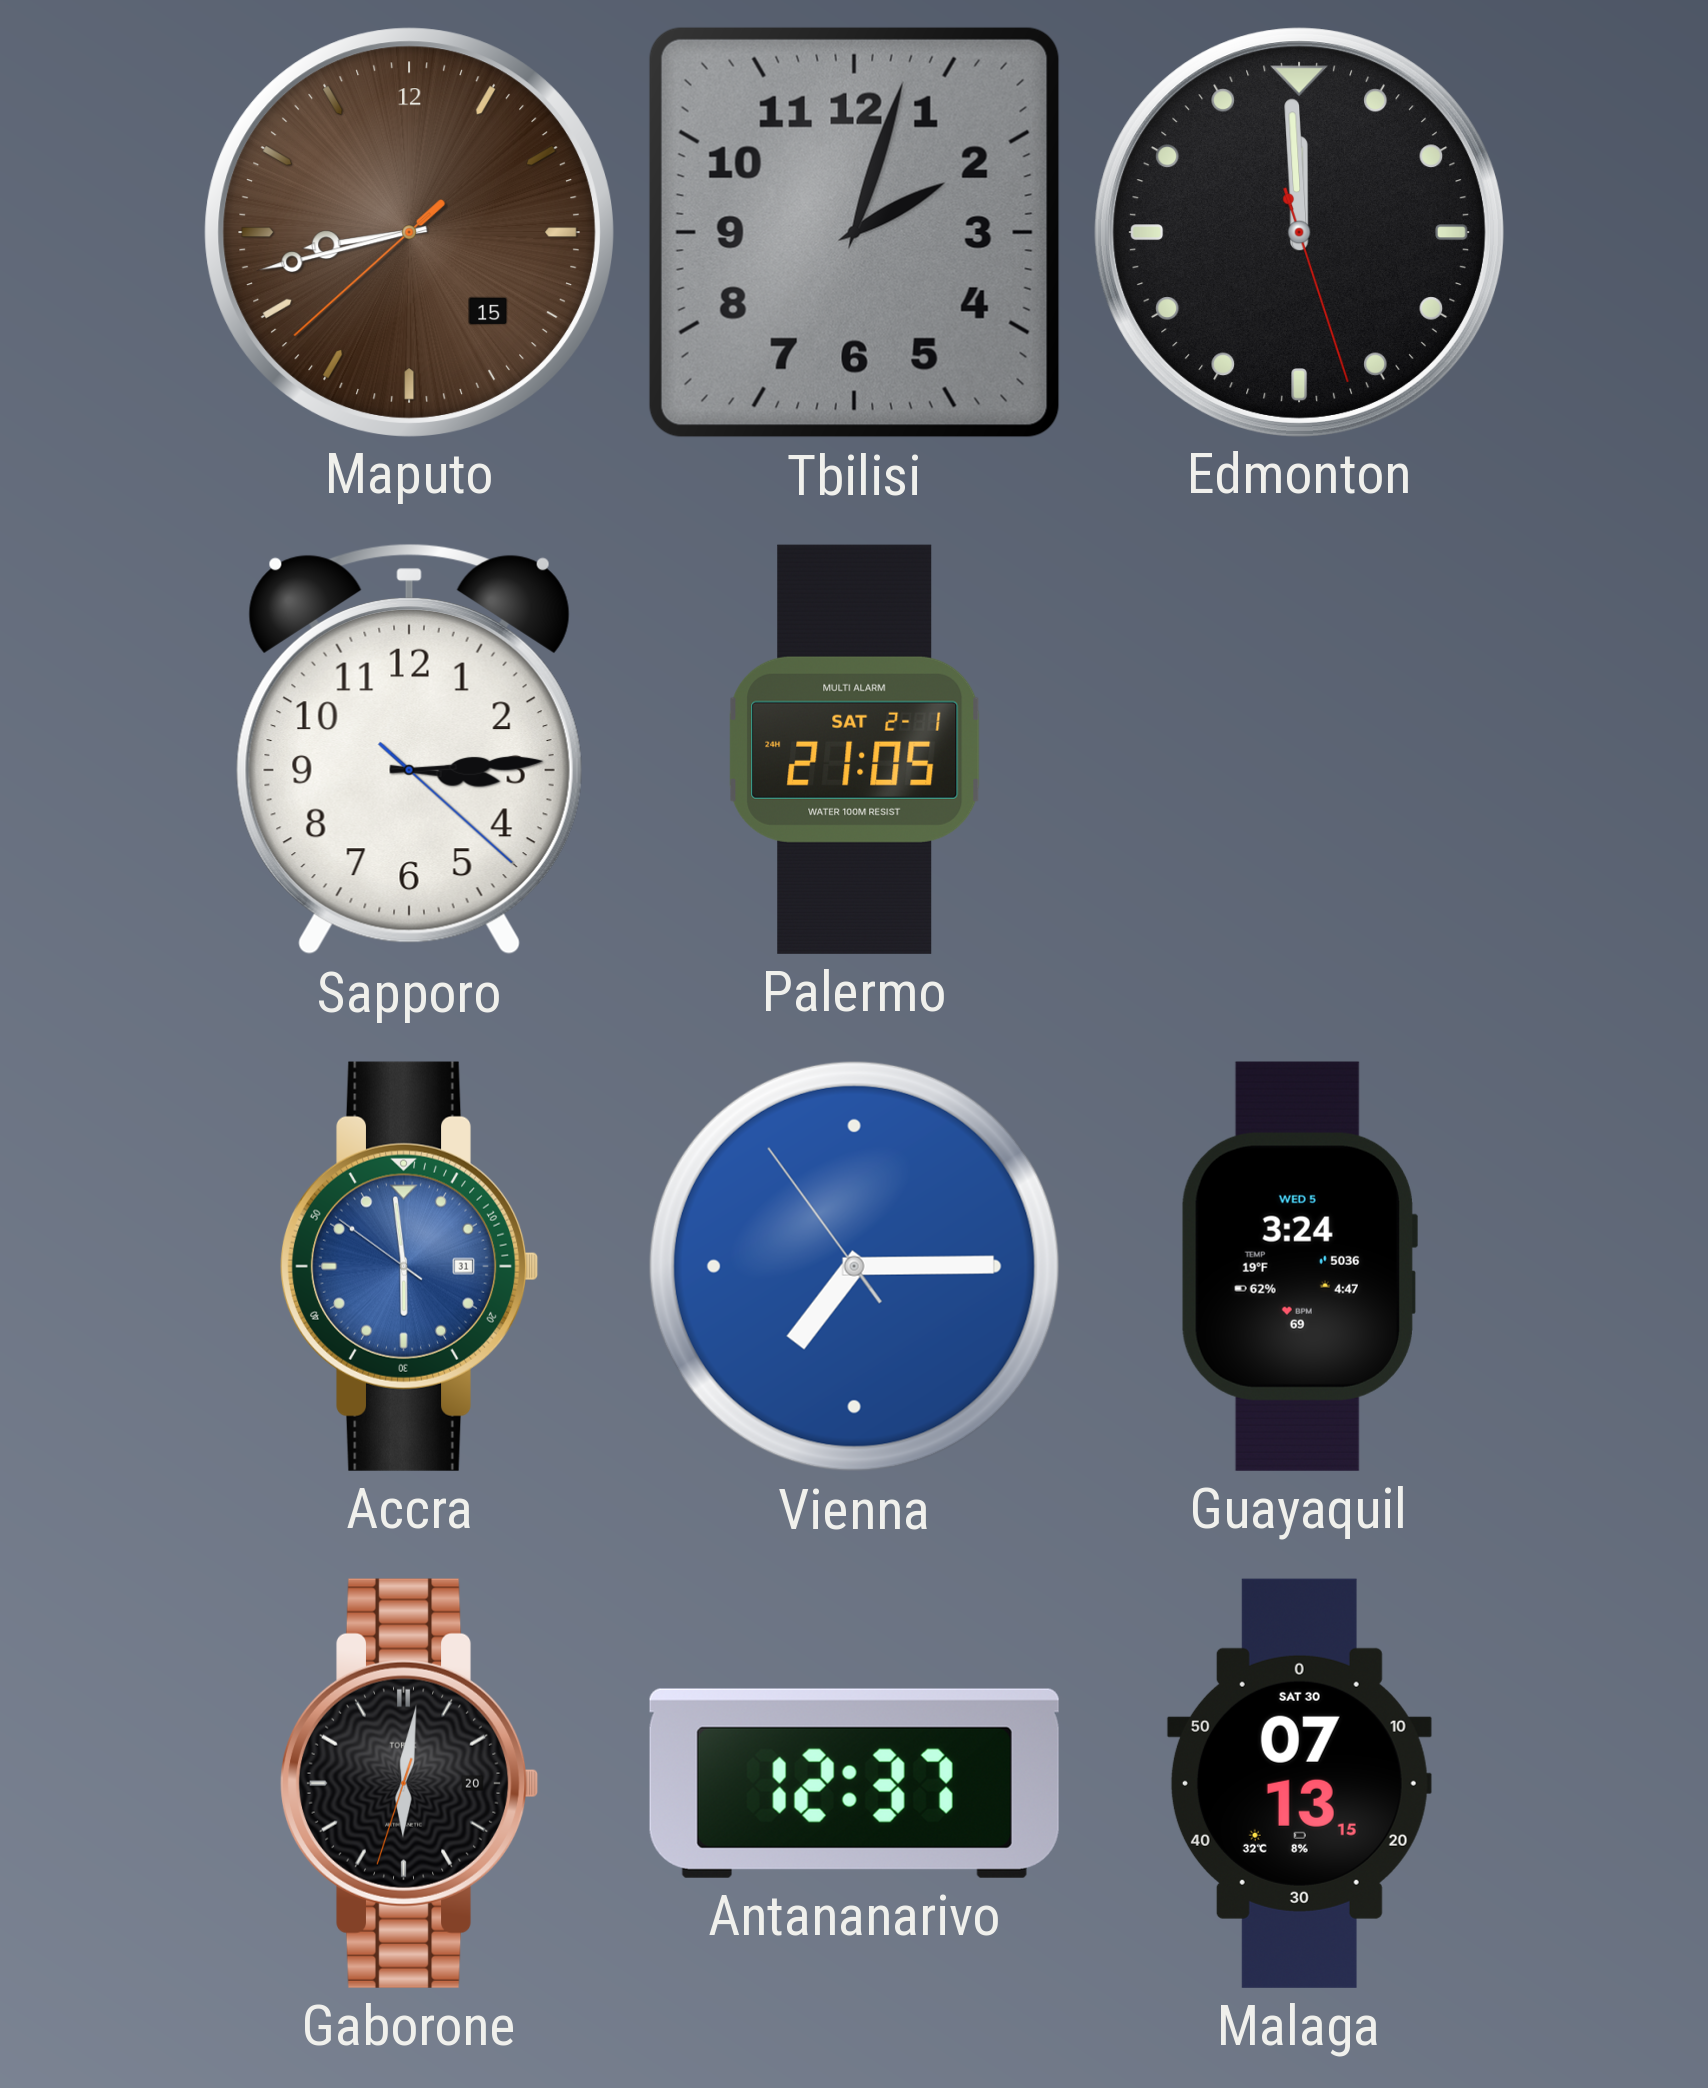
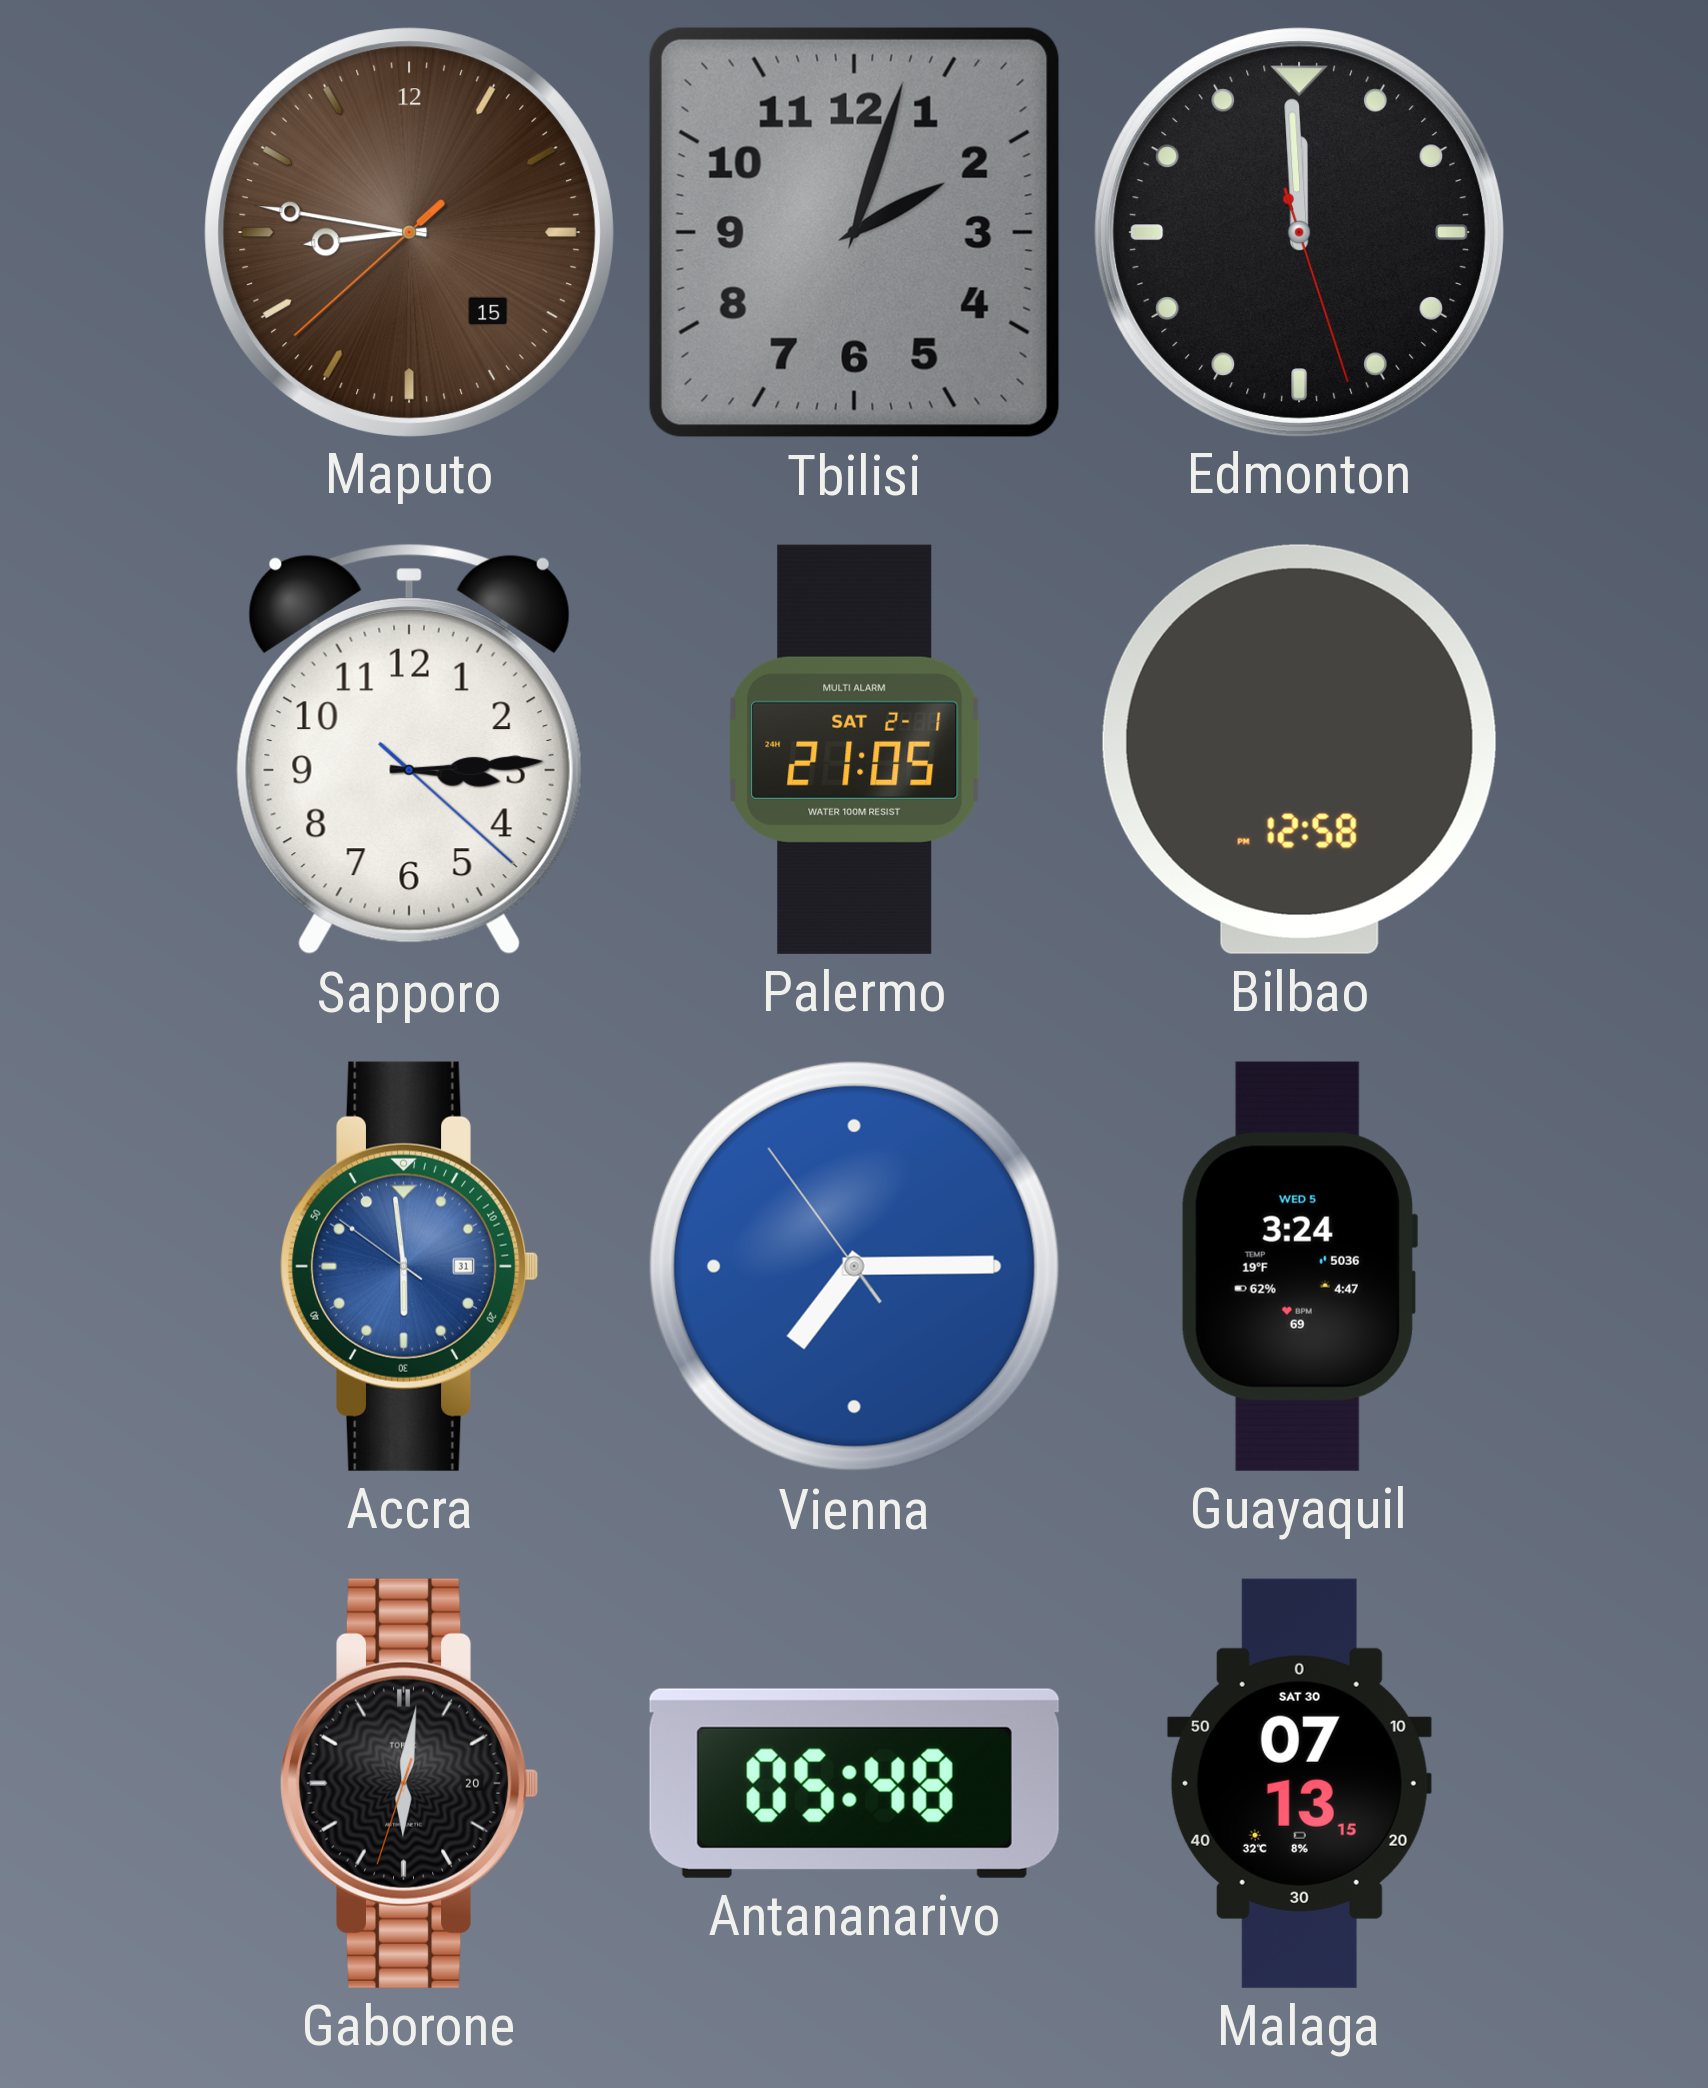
Maputo: 8:42 -> 8:46 (409, 232)
Bilbao: none -> 12:58 (1299, 749)
Antananarivo: 12:37 -> 05:48 (854, 1783)
